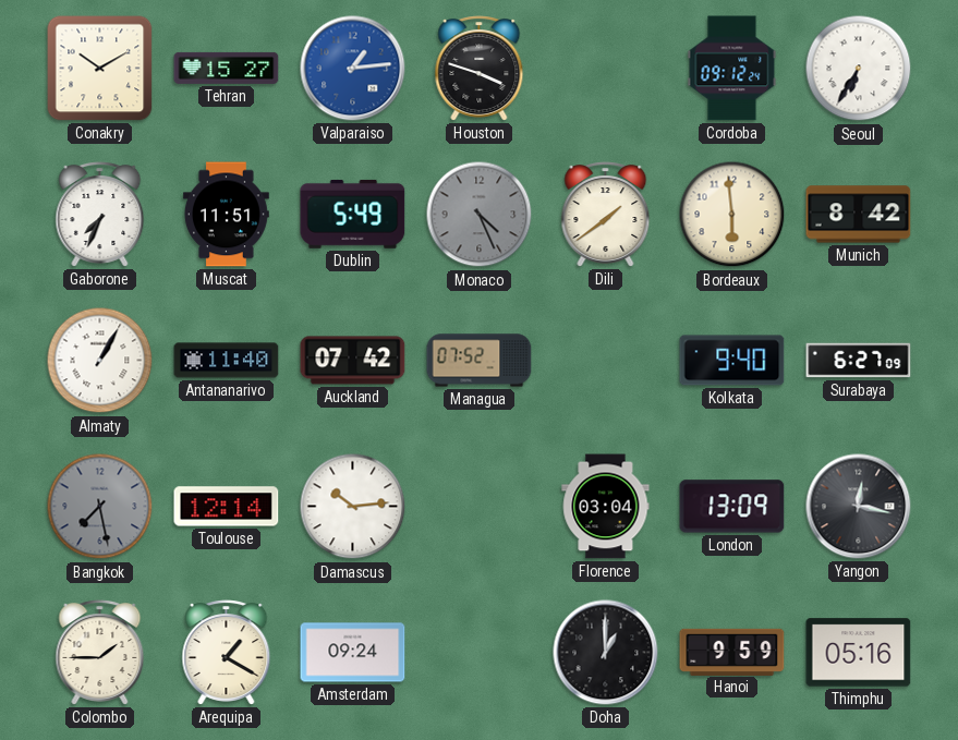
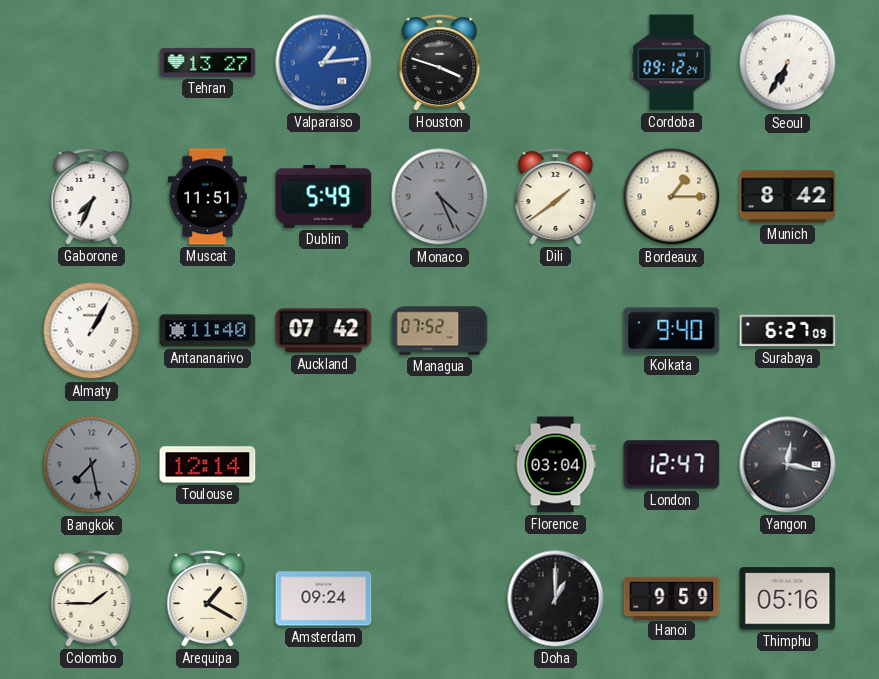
Conakry: 10:10 -> none (100, 69)
Tehran: 15:27 -> 13:27 (208, 62)
Bordeaux: 5:59 -> 1:15 (672, 197)
Damascus: 10:14 -> none (353, 507)
London: 13:09 -> 12:47 (672, 465)
